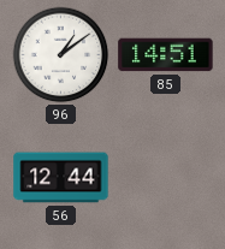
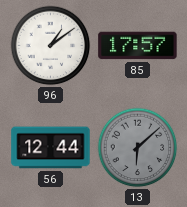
85: 14:51 -> 17:57 (138, 46)
13: none -> 6:08 (138, 148)
